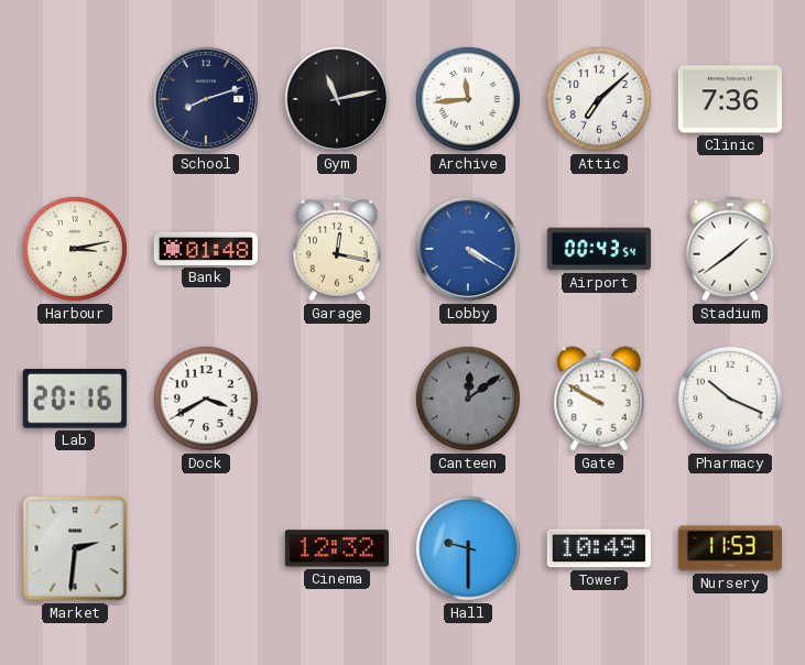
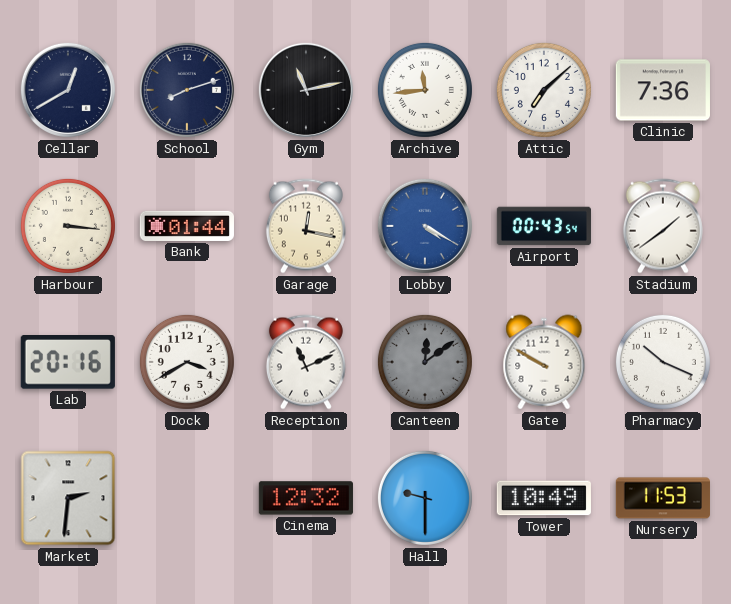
Cellar: none -> 12:40 (68, 90)
Harbour: 3:13 -> 3:16 (68, 226)
Bank: 01:48 -> 01:44 (187, 226)
Reception: none -> 11:11 (306, 362)
